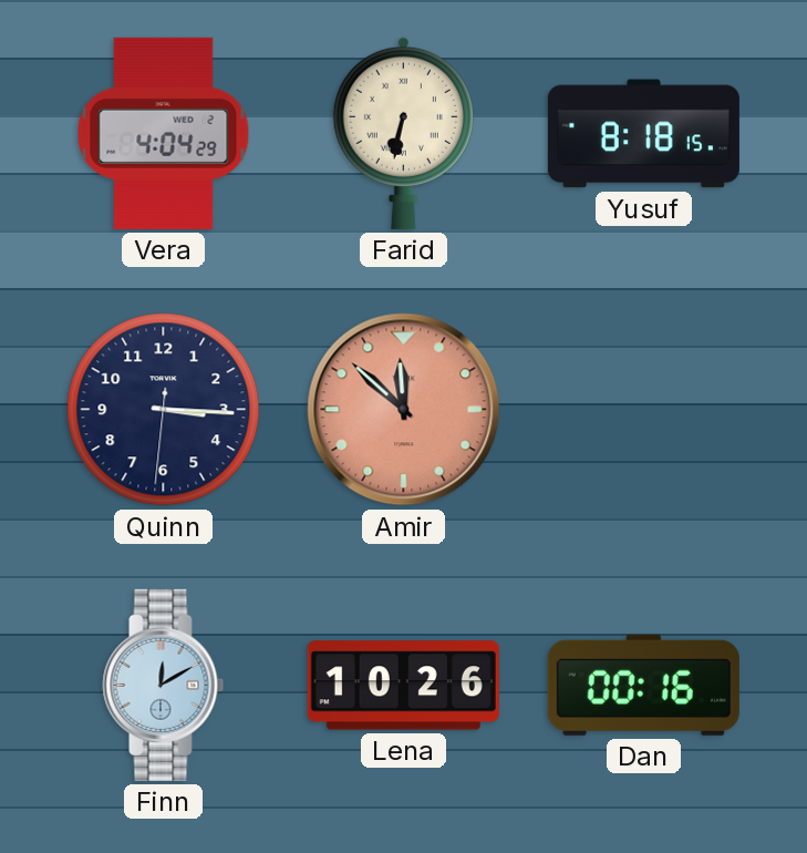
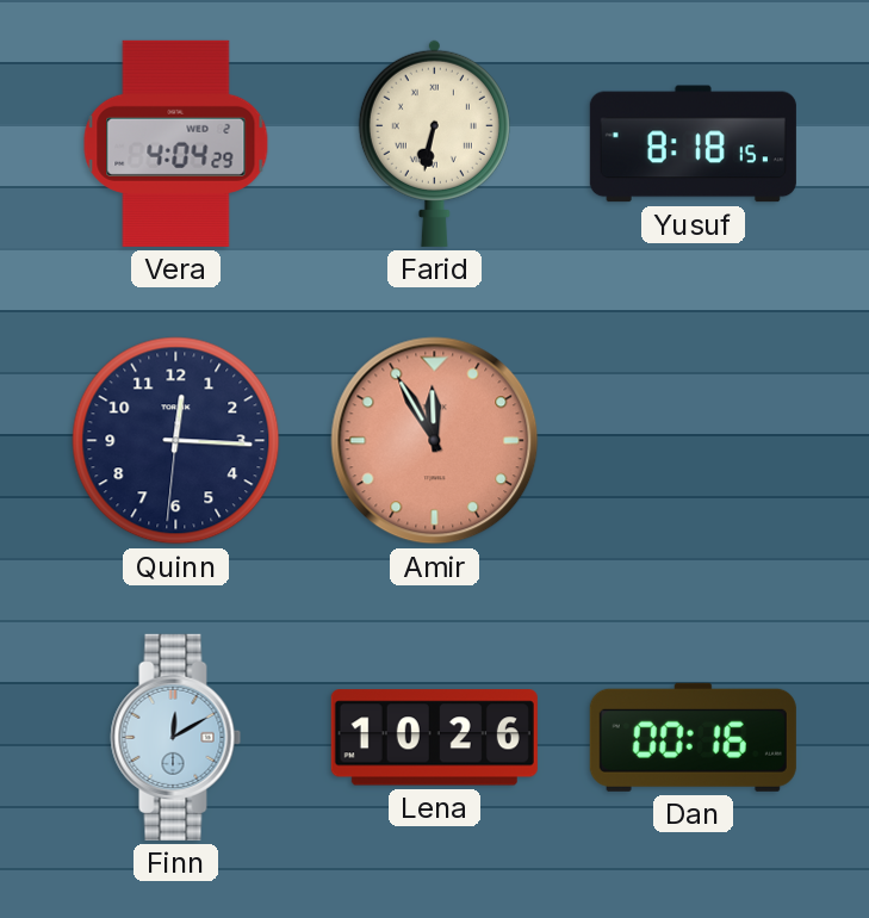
Quinn: 3:15 -> 12:15 (176, 441)
Amir: 11:52 -> 11:55 (435, 441)
